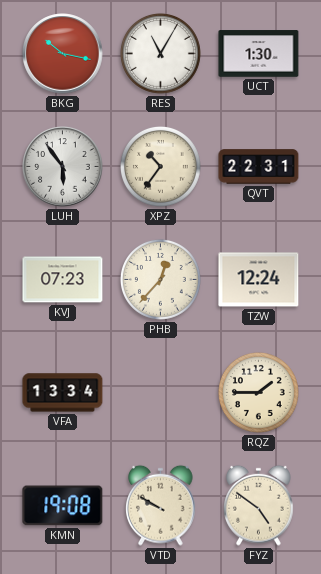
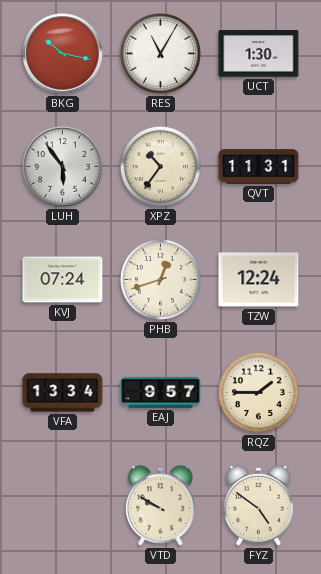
QVT: 22:31 -> 11:31 (259, 167)
KVJ: 07:23 -> 07:24 (63, 280)
PHB: 12:37 -> 12:42 (160, 279)
EAJ: none -> 9:57 (161, 392)
KMN: 19:08 -> none (63, 506)
